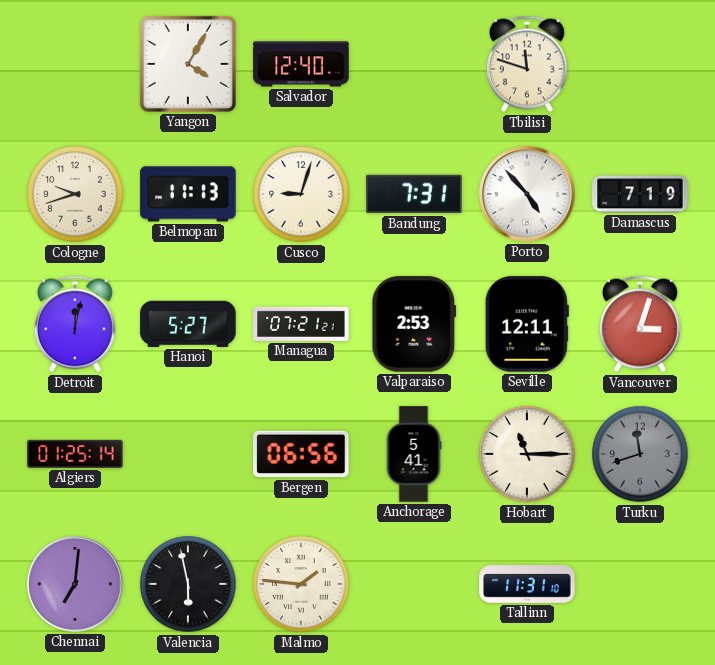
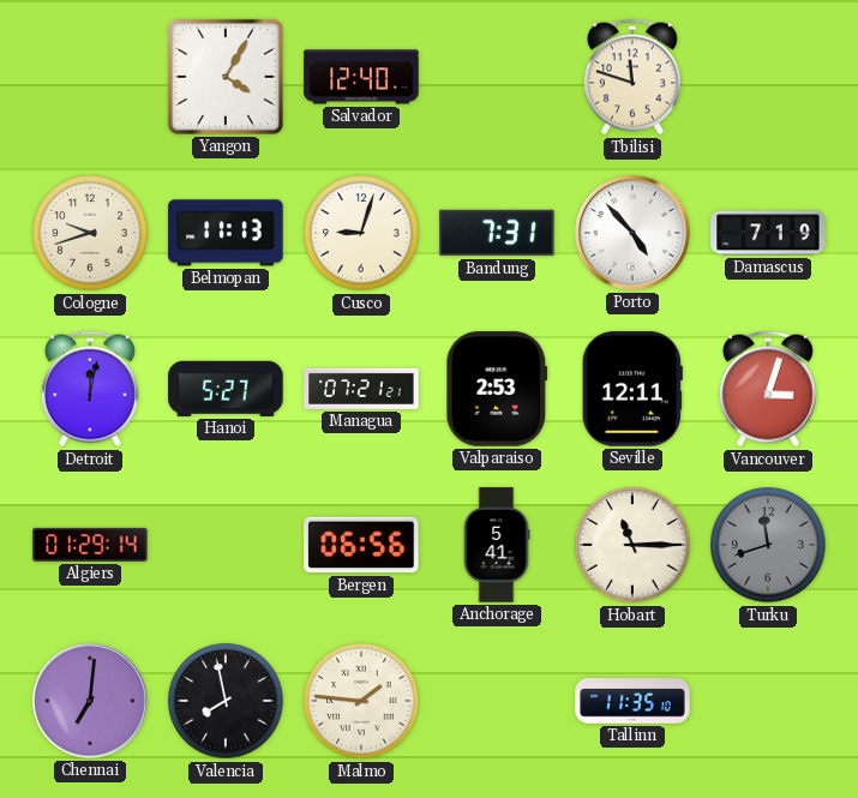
Algiers: 01:25 -> 01:29 (90, 545)
Valencia: 5:58 -> 7:58 (226, 701)
Tallinn: 11:31 -> 11:35 (632, 701)
